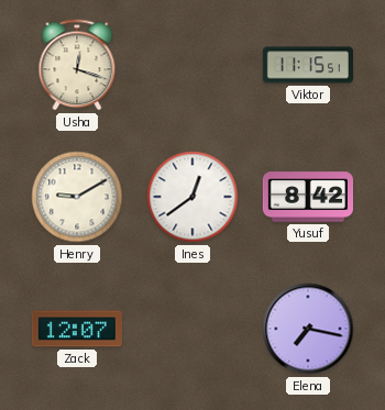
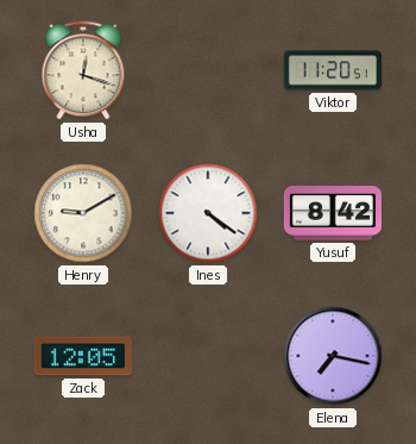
Viktor: 11:15 -> 11:20 (333, 70)
Ines: 12:39 -> 4:21 (208, 213)
Zack: 12:07 -> 12:05 (83, 356)
